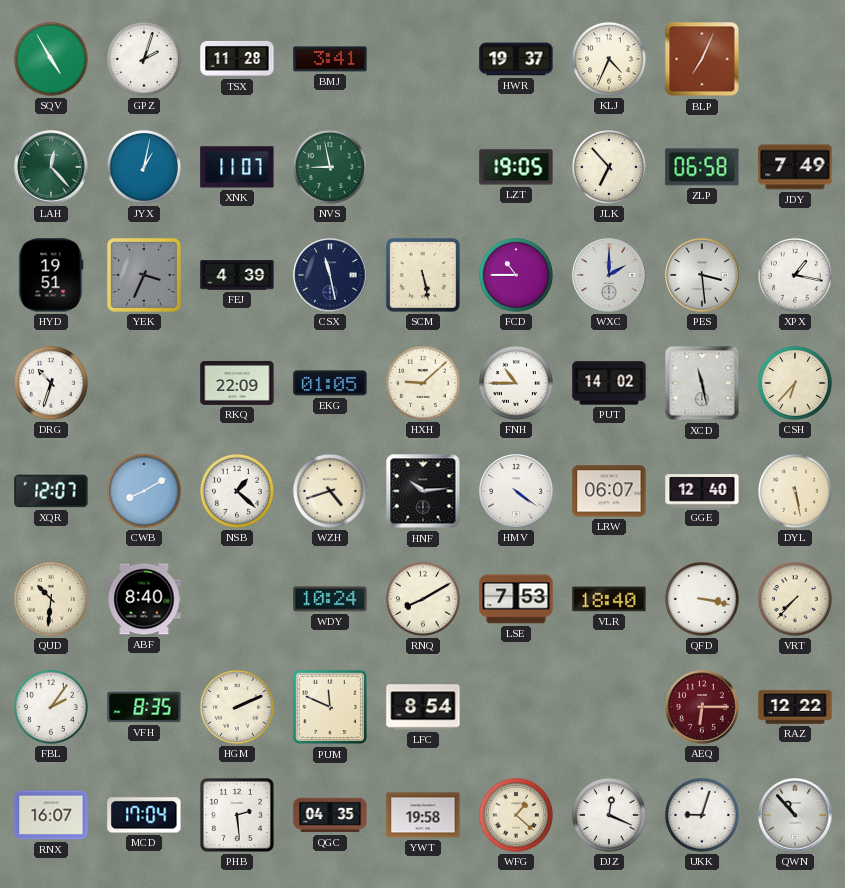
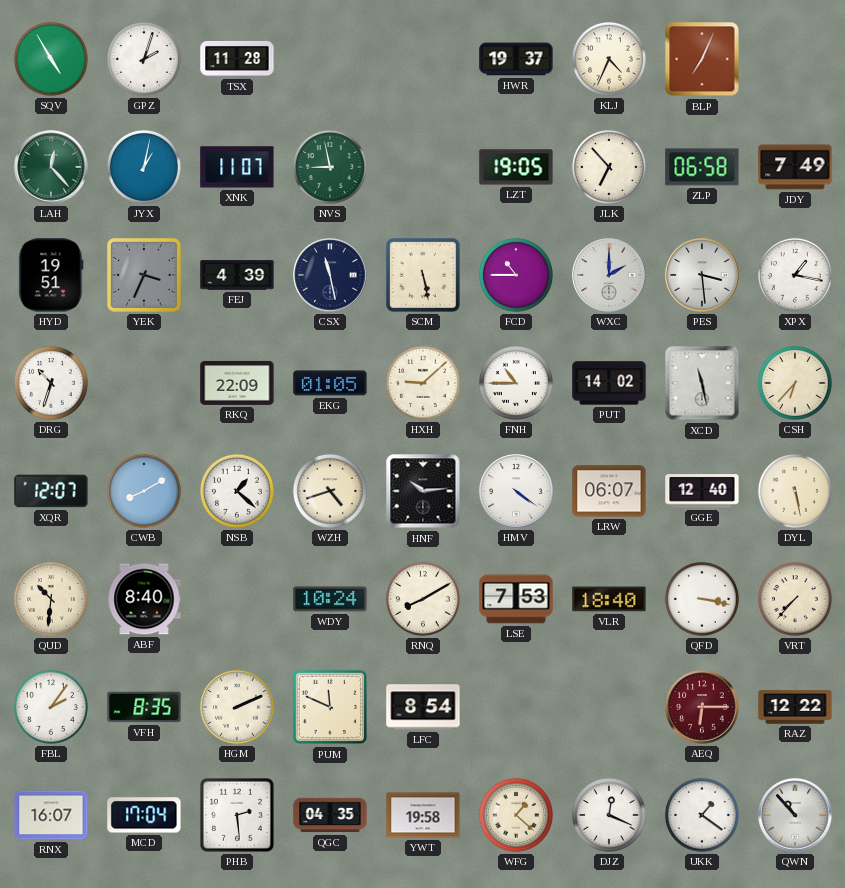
BMJ: 3:41 -> none (330, 59)
UKK: 9:03 -> 1:21 (702, 815)
